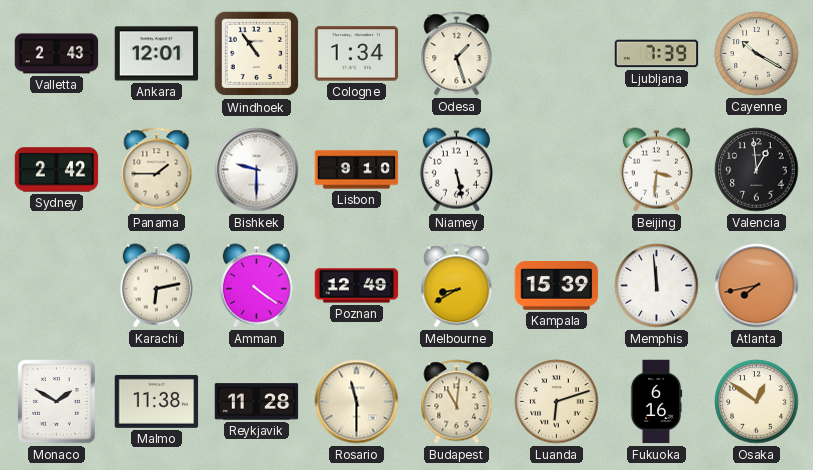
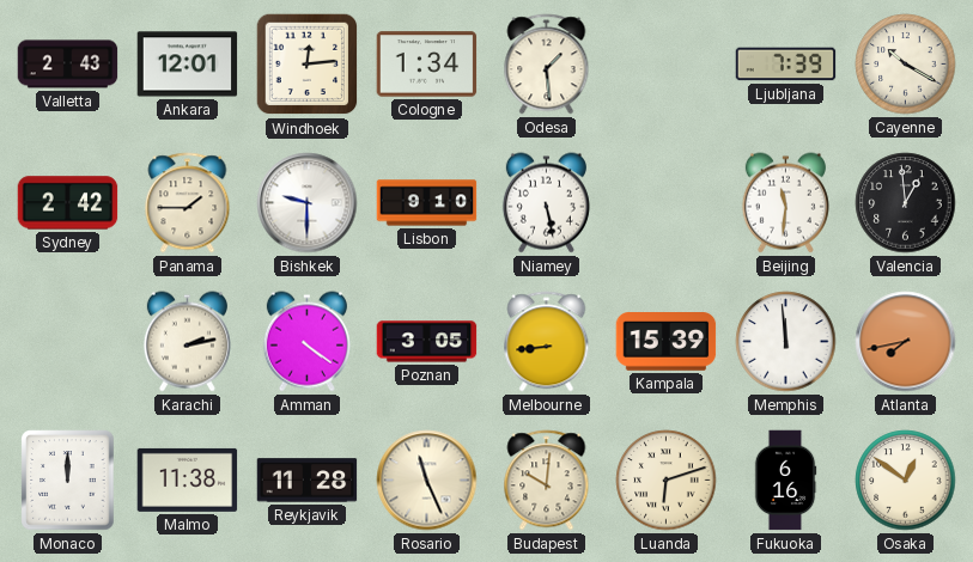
Windhoek: 10:54 -> 12:14 (308, 65)
Odesa: 1:27 -> 1:29 (547, 65)
Beijing: 3:31 -> 11:31 (785, 203)
Karachi: 6:13 -> 2:13 (187, 342)
Poznan: 12:49 -> 3:05 (427, 342)
Melbourne: 8:40 -> 8:44 (547, 342)
Monaco: 1:50 -> 12:00 (68, 481)
Rosario: 11:30 -> 11:26 (427, 481)
Budapest: 11:01 -> 10:01 (547, 481)
